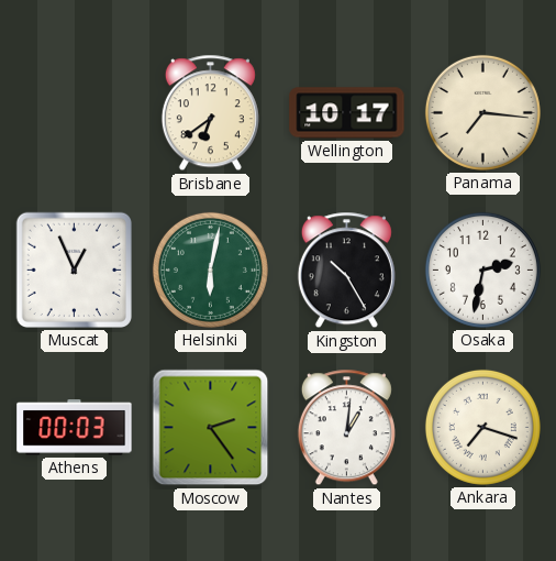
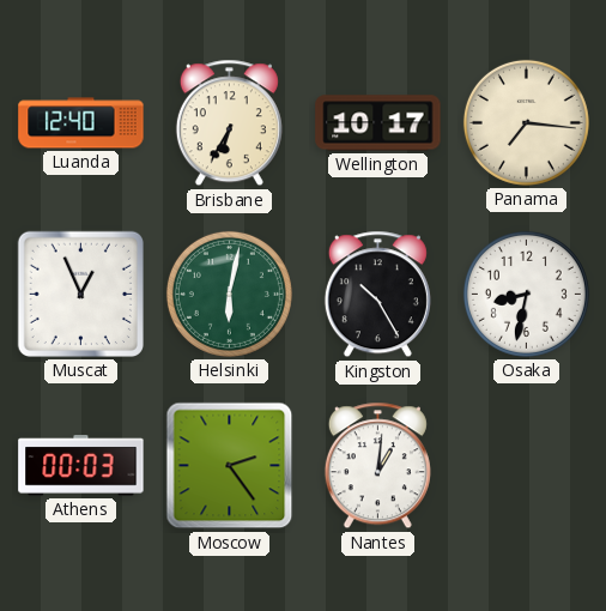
Luanda: none -> 12:40 (81, 123)
Brisbane: 6:39 -> 6:35 (229, 123)
Osaka: 2:32 -> 8:32 (526, 294)
Ankara: 7:18 -> none (482, 427)
